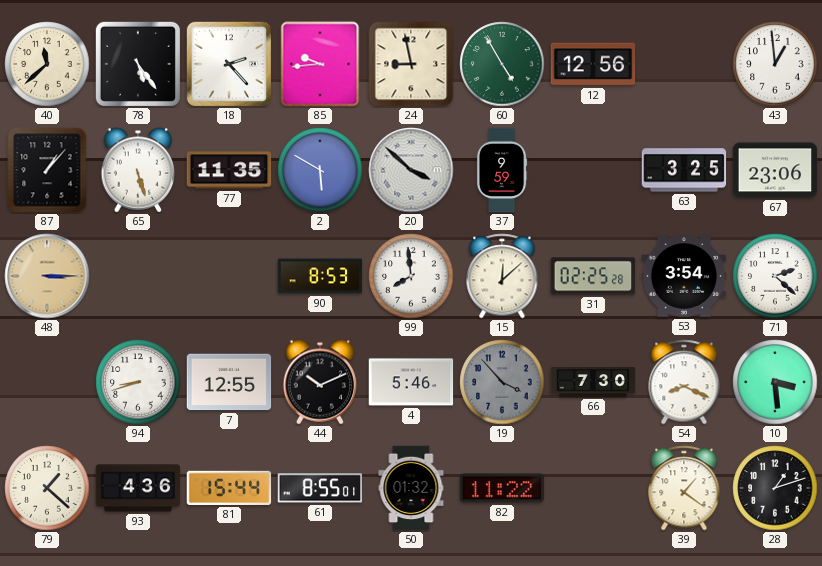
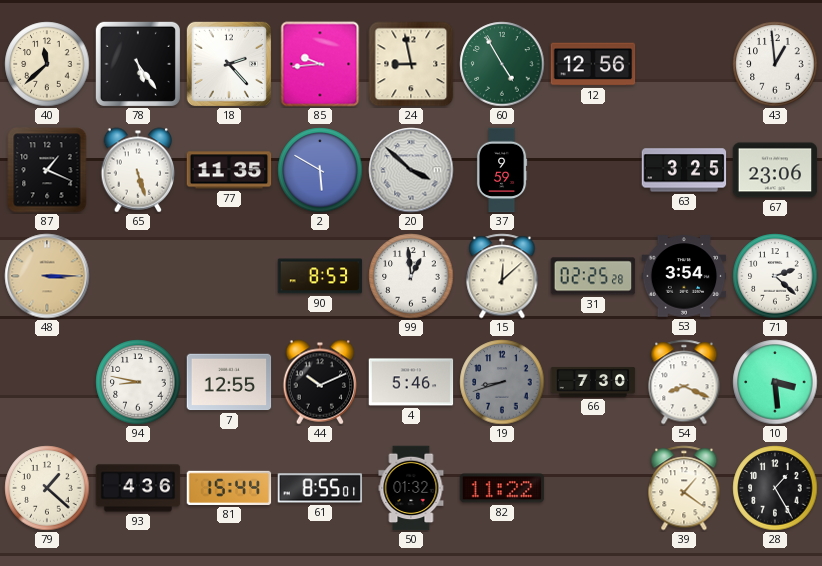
87: 1:07 -> 1:19 (47, 170)
99: 7:59 -> 12:59 (411, 276)
94: 8:42 -> 8:47 (138, 382)
19: 3:53 -> 8:42 (502, 382)
28: 1:12 -> 1:25 (775, 488)
